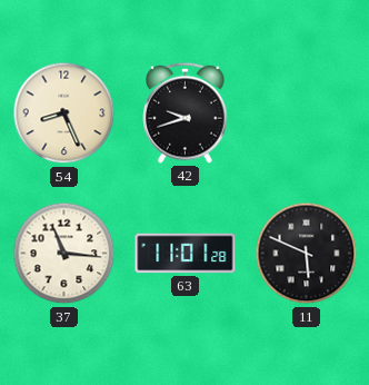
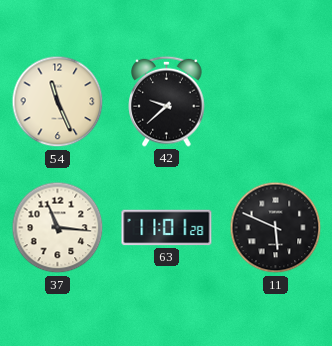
54: 8:26 -> 11:26 (58, 102)
42: 9:42 -> 9:38 (167, 101)
